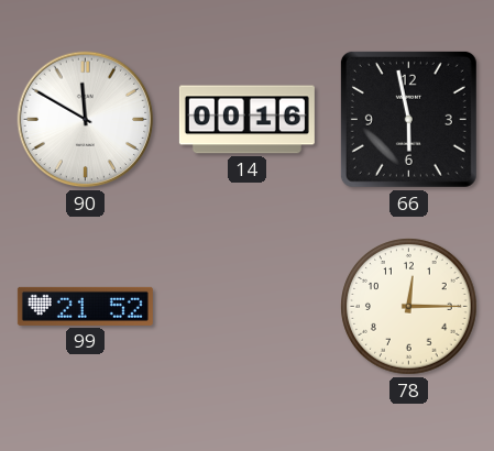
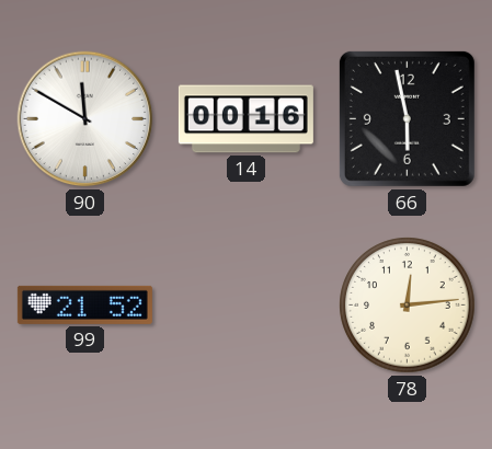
78: 12:15 -> 12:14 (408, 306)
